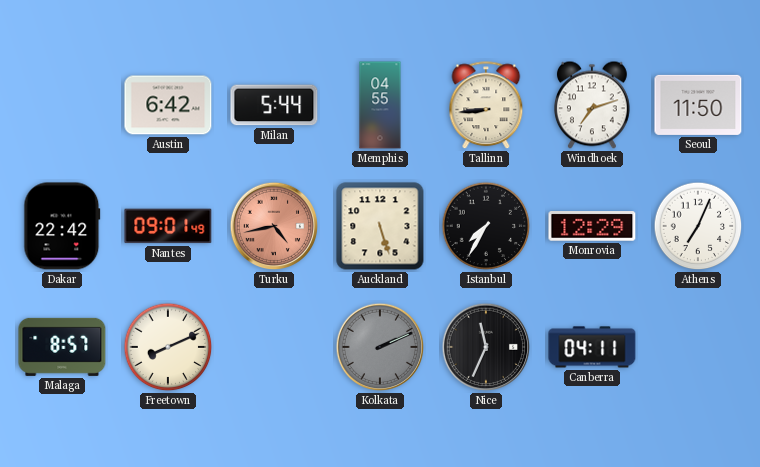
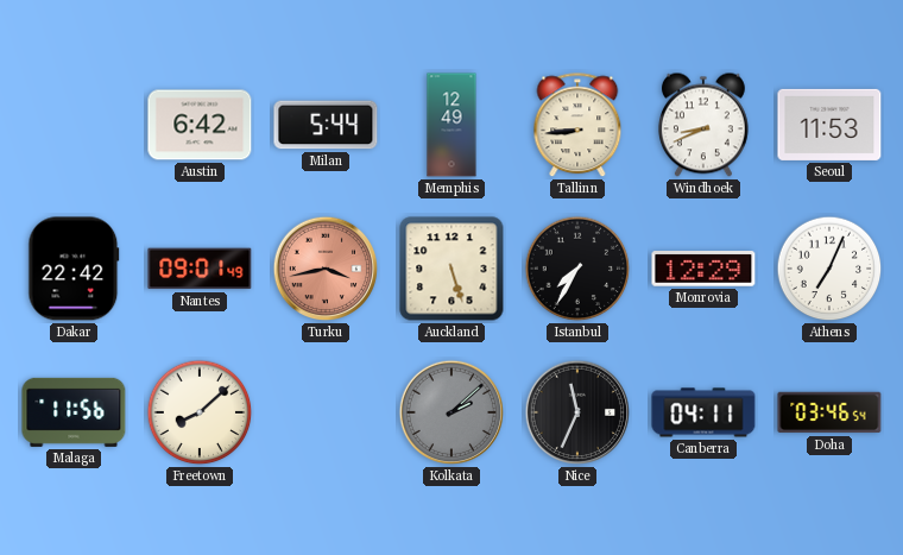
Memphis: 04:55 -> 12:49 (451, 125)
Windhoek: 7:12 -> 8:41 (703, 125)
Seoul: 11:50 -> 11:53 (829, 125)
Turku: 4:43 -> 3:43 (326, 269)
Malaga: 8:57 -> 11:56 (74, 412)
Freetown: 8:11 -> 8:08 (200, 412)
Kolkata: 2:11 -> 2:08 (451, 412)
Doha: none -> 03:46 (829, 412)
